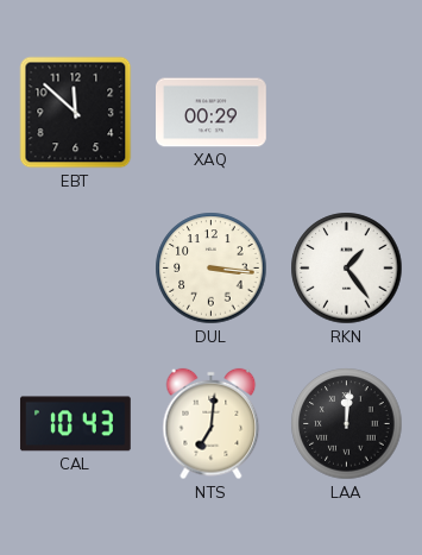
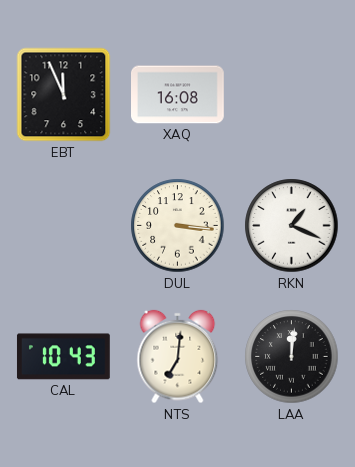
EBT: 11:52 -> 11:56 (64, 95)
XAQ: 00:29 -> 16:08 (178, 95)
RKN: 1:24 -> 1:19 (292, 226)
